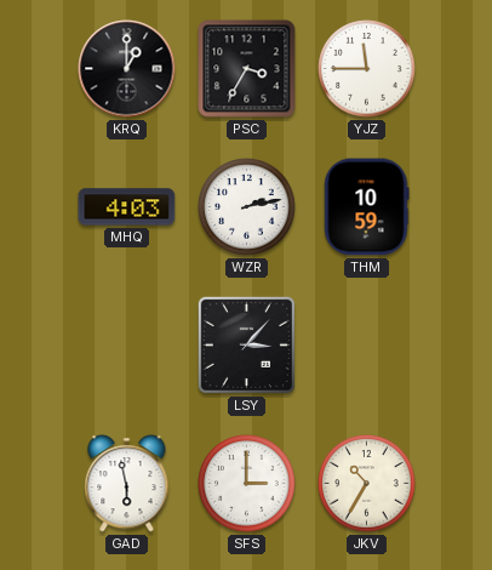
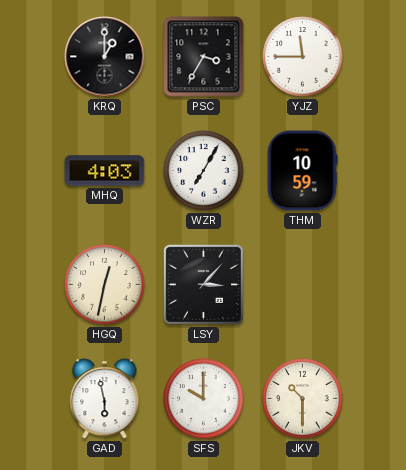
WZR: 2:13 -> 7:05 (204, 171)
HGQ: none -> 12:32 (105, 285)
SFS: 3:00 -> 10:00 (204, 399)
JKV: 10:35 -> 10:30 (303, 399)
